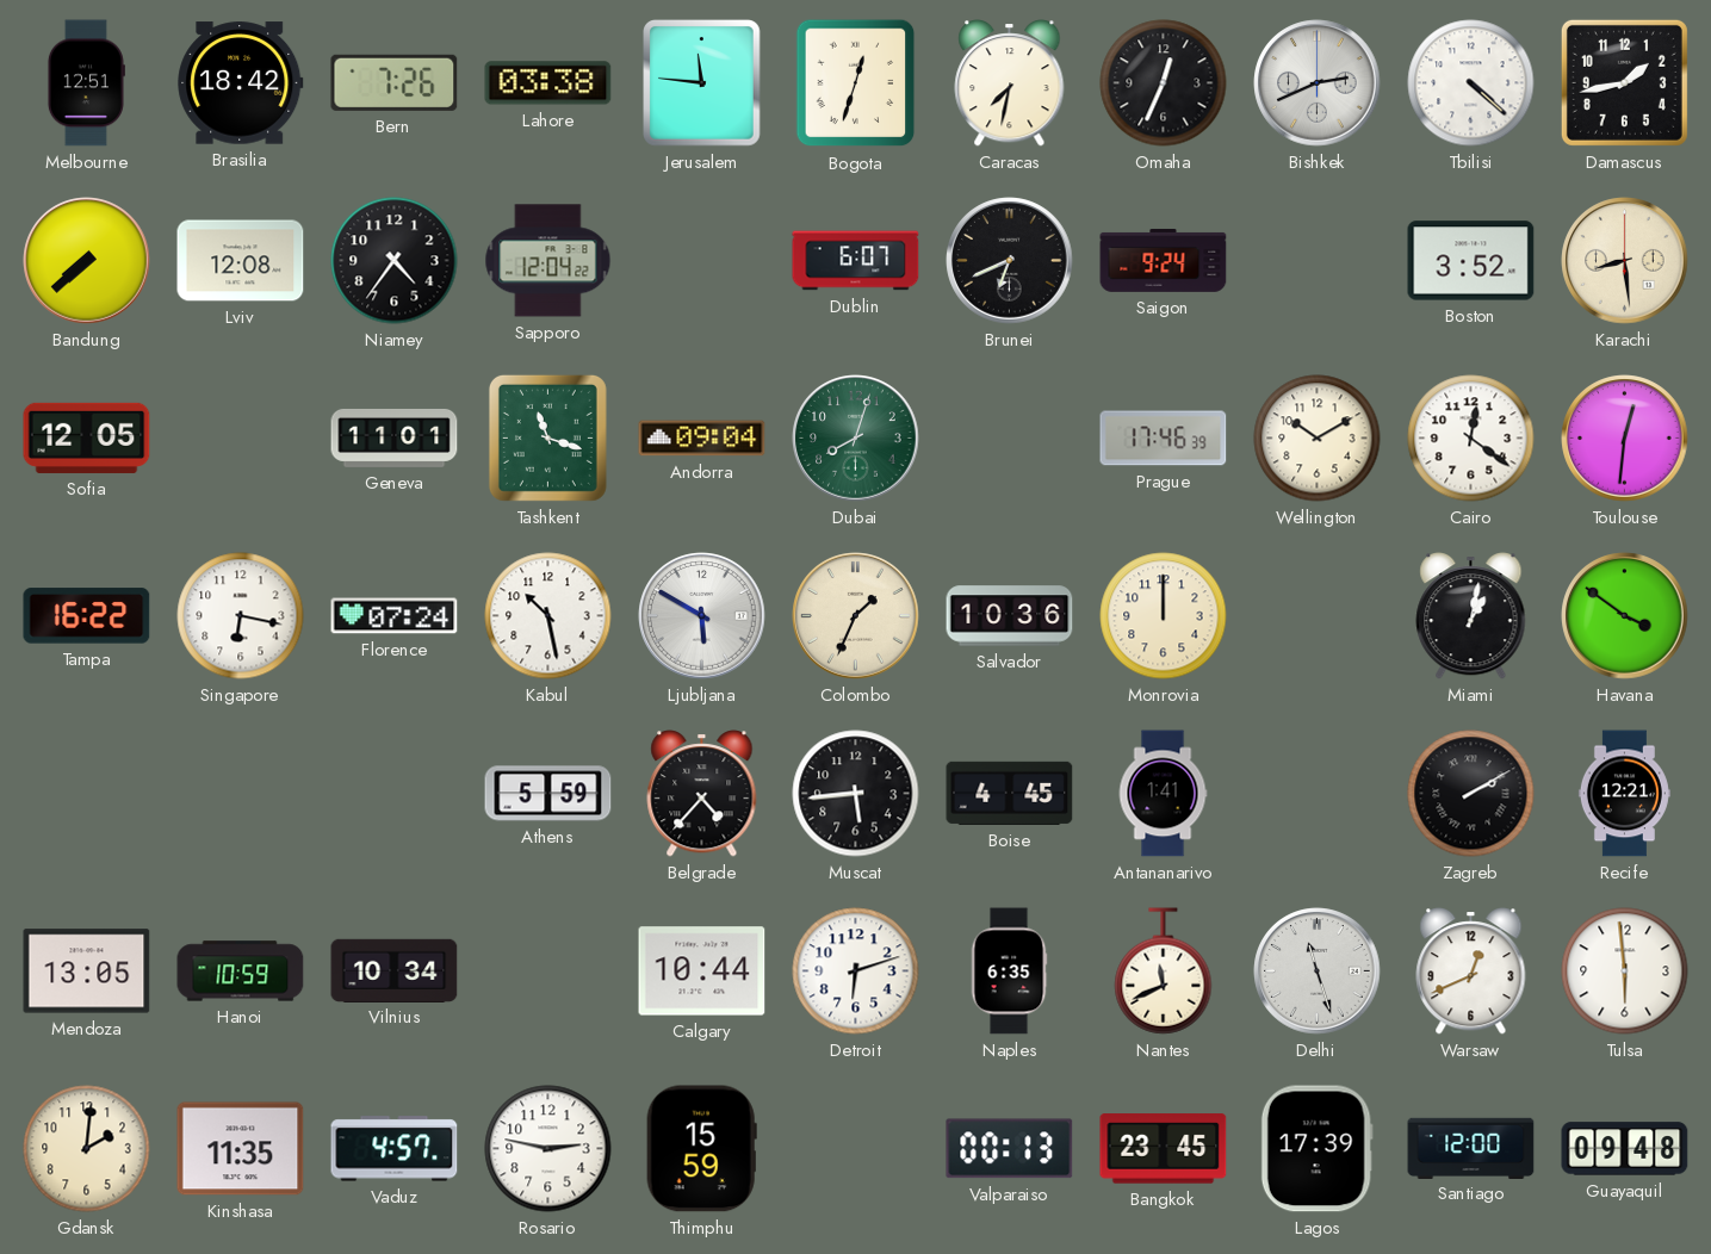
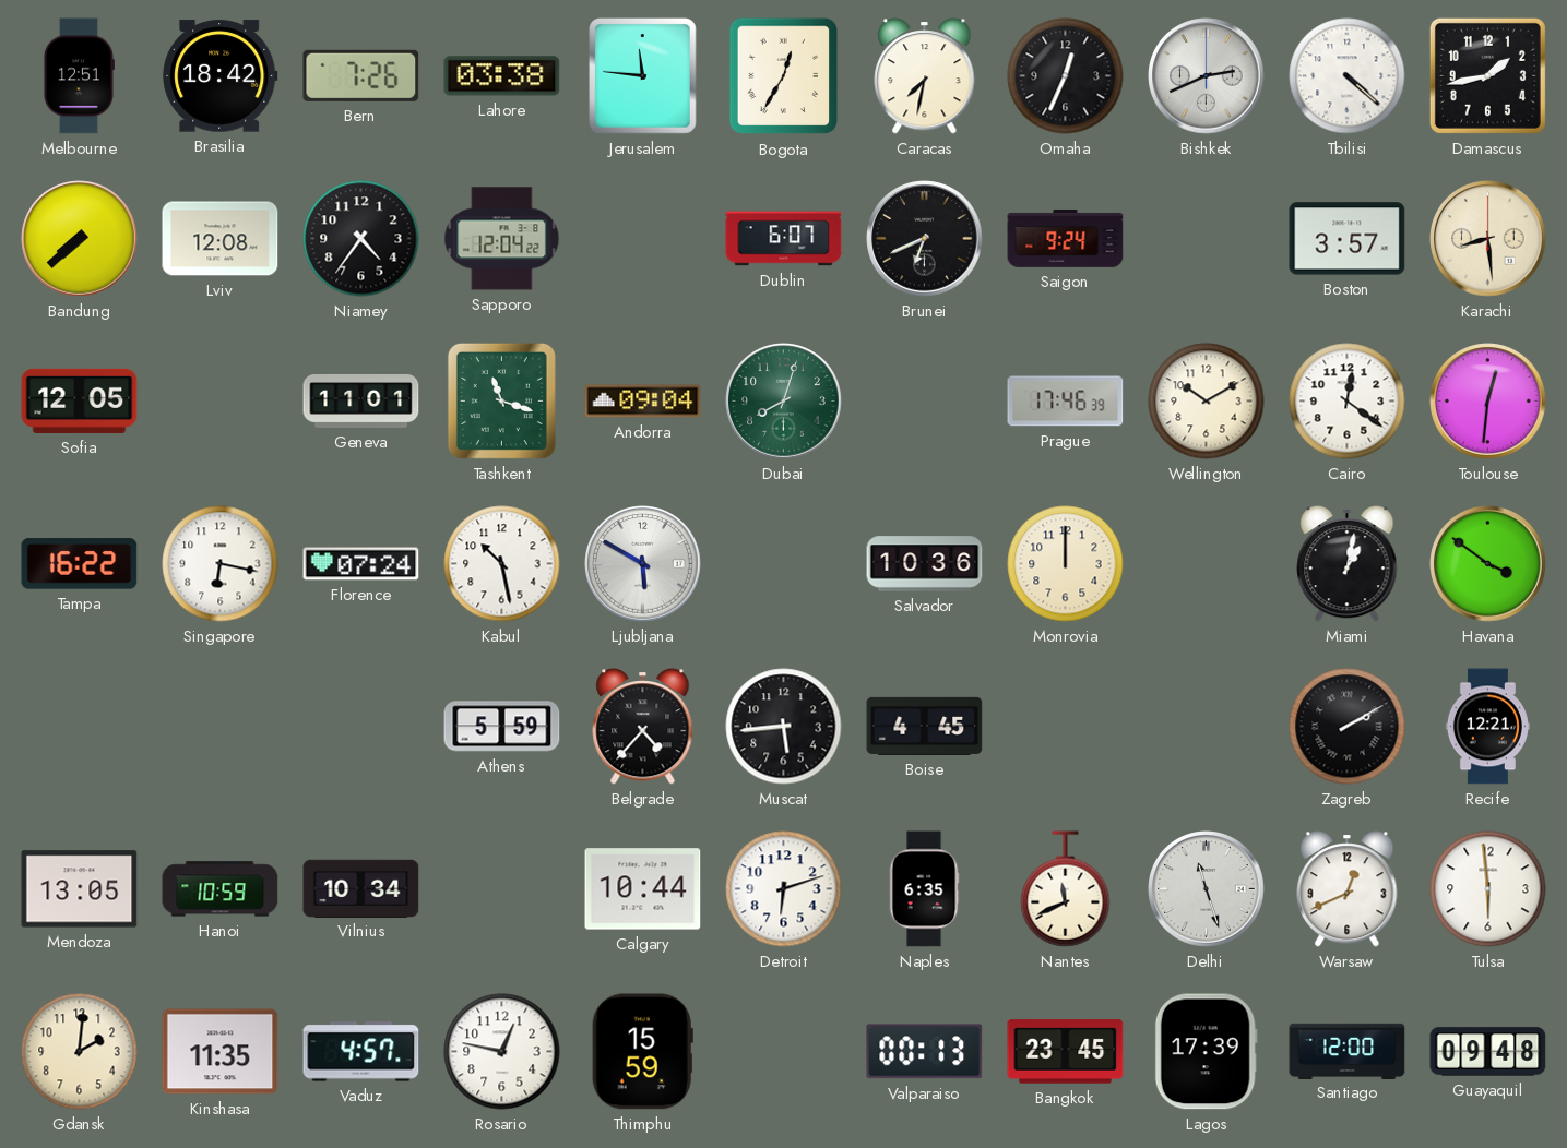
Bogota: 12:33 -> 12:35 (784, 76)
Boston: 3:52 -> 3:57 (1348, 239)
Colombo: 1:34 -> none (856, 616)
Antananarivo: 1:41 -> none (1163, 794)
Rosario: 2:47 -> 12:47 (502, 1052)
